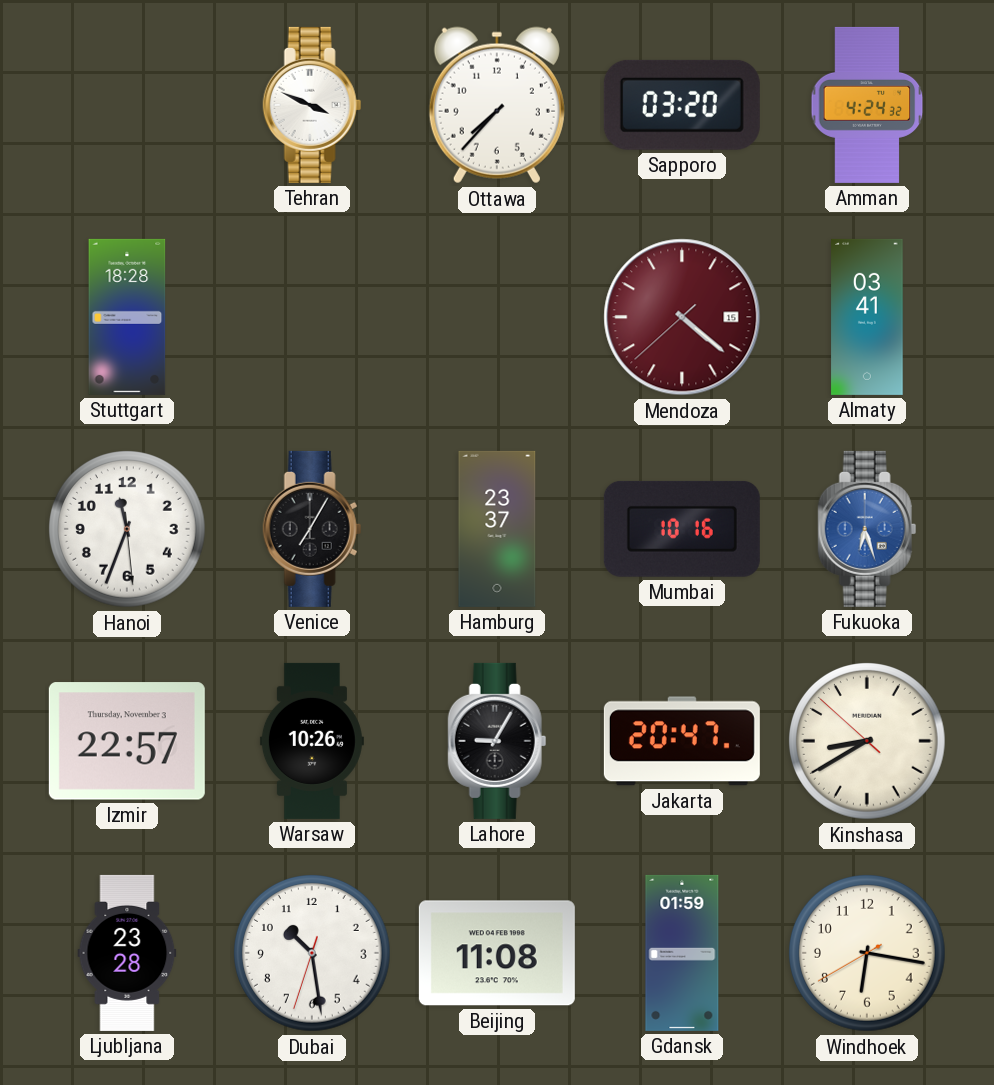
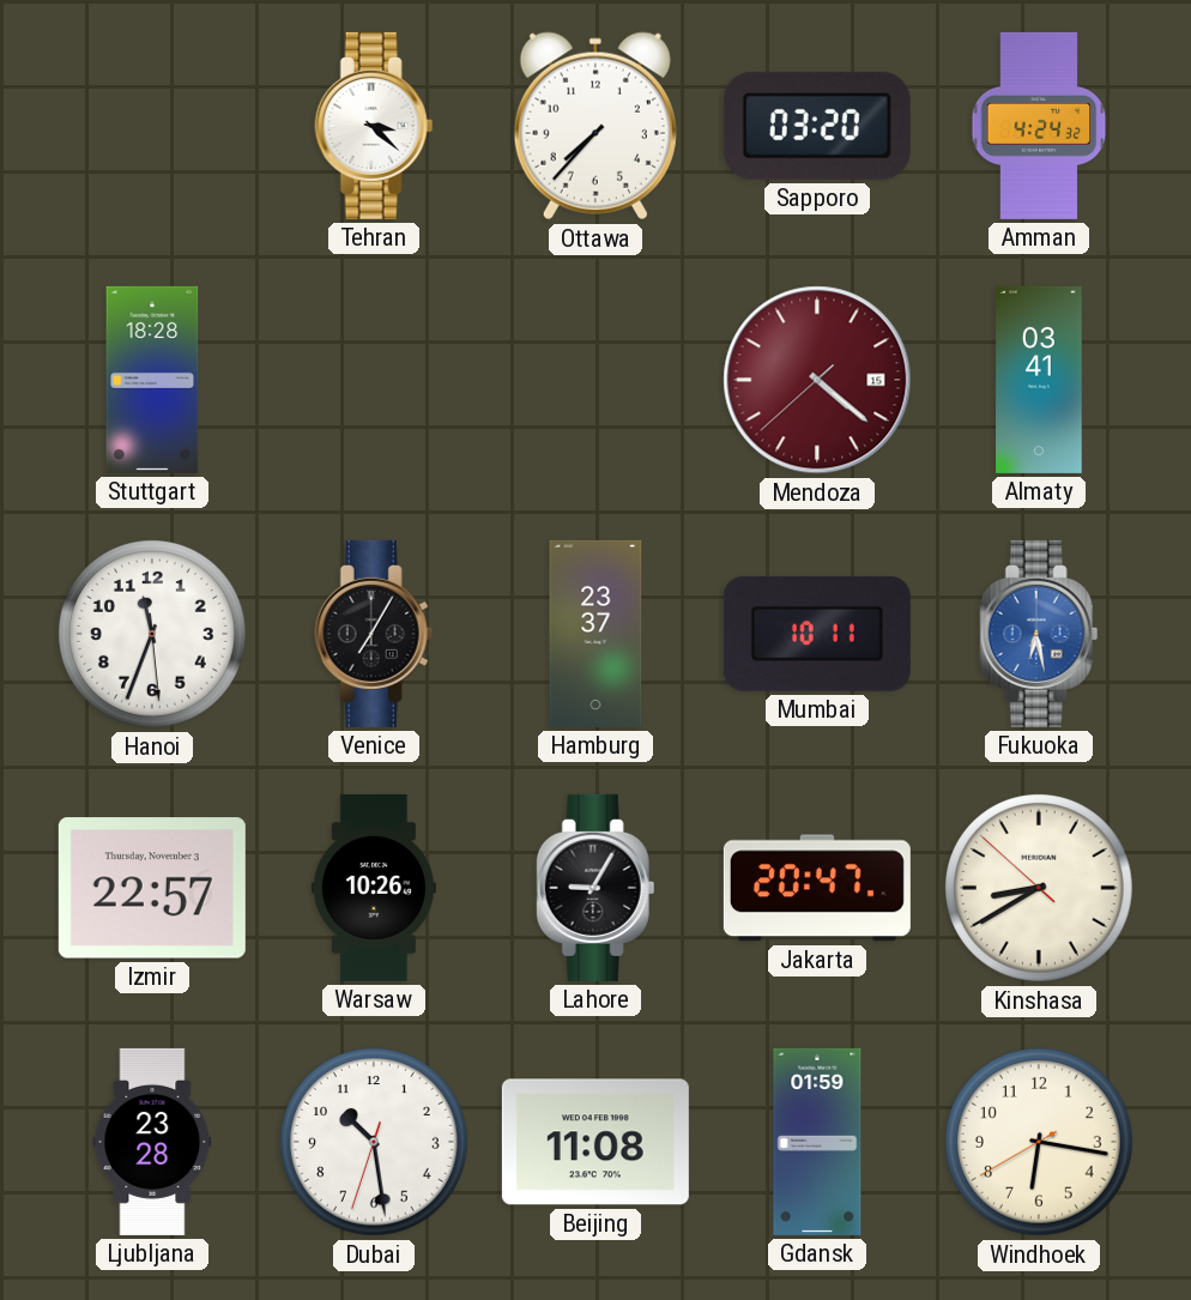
Tehran: 3:49 -> 3:22 (374, 126)
Mumbai: 10:16 -> 10:11 (817, 634)
Fukuoka: 6:27 -> 6:28 (1039, 634)
